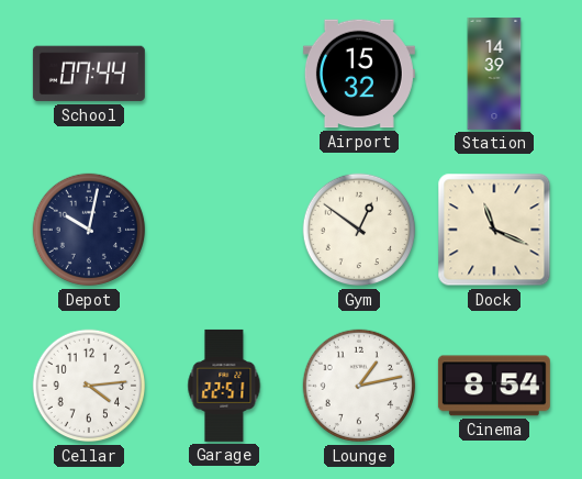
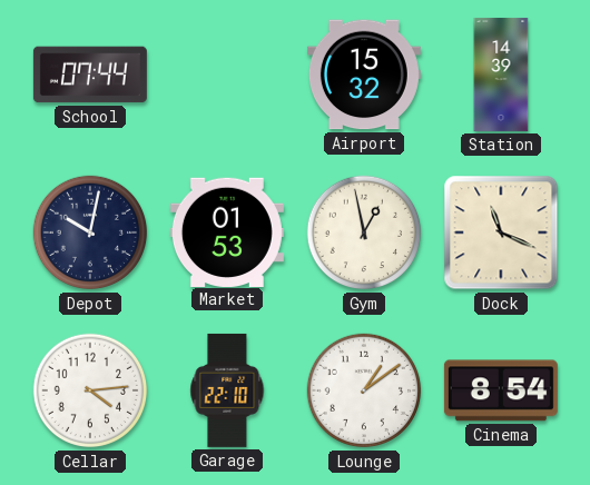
Market: none -> 01:53 (227, 231)
Gym: 12:51 -> 12:58 (364, 232)
Garage: 22:51 -> 22:10 (227, 390)
Lounge: 1:13 -> 1:09 (364, 390)
